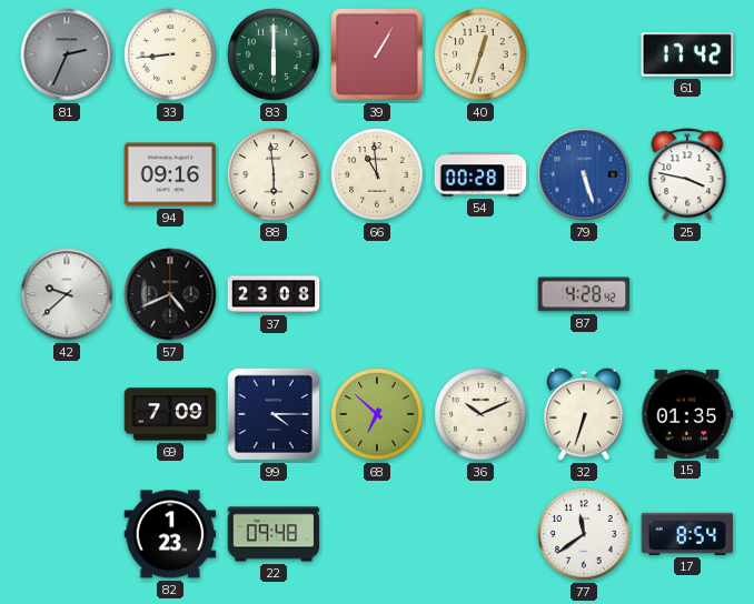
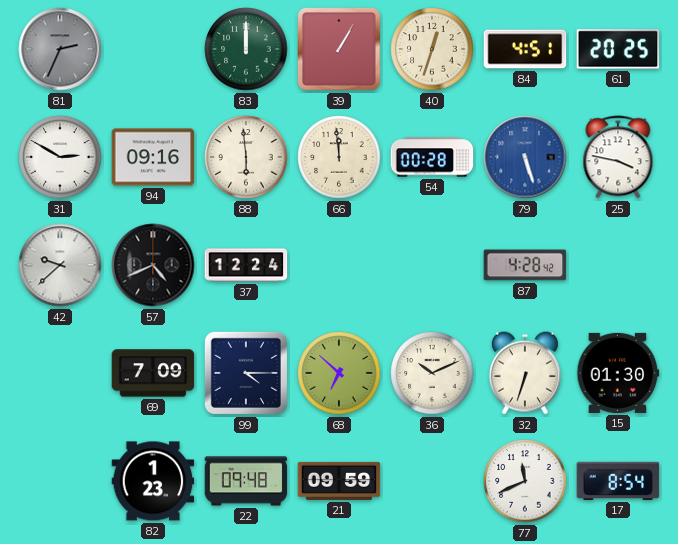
33: 8:44 -> none (170, 54)
83: 6:00 -> 12:00 (246, 49)
84: none -> 4:51 (525, 49)
61: 17:42 -> 20:25 (618, 49)
31: none -> 2:50 (60, 157)
66: 10:59 -> 11:59 (339, 157)
37: 23:08 -> 12:24 (246, 265)
15: 01:35 -> 01:30 (618, 373)
21: none -> 09:59 (339, 481)
77: 11:39 -> 11:41 (525, 481)
